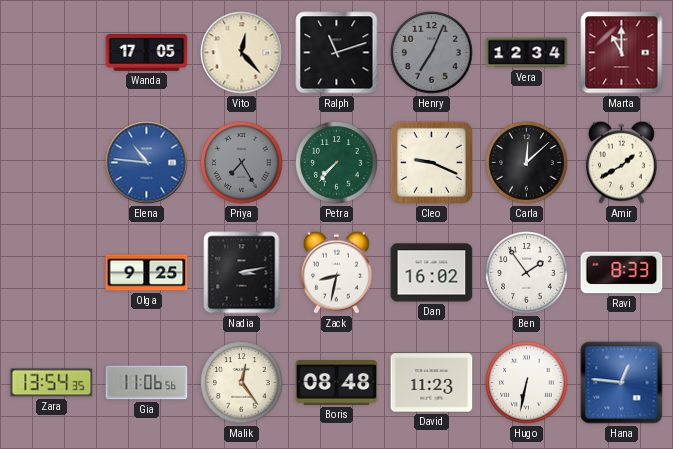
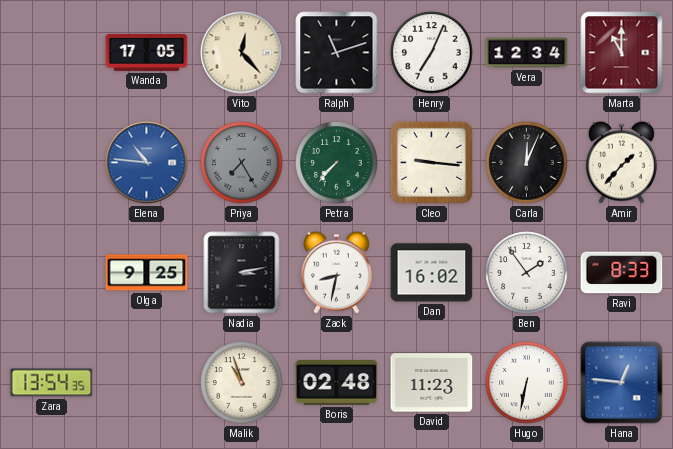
Henry dial: grey -> white (432, 53)
Cleo: 9:19 -> 9:16 (431, 162)
Carla: 12:08 -> 12:04 (527, 163)
Amir: 1:40 -> 1:37 (621, 162)
Gia: 11:06 -> none (147, 383)
Malik: 12:24 -> 10:57 (242, 383)
Boris: 08:48 -> 02:48 (337, 383)
